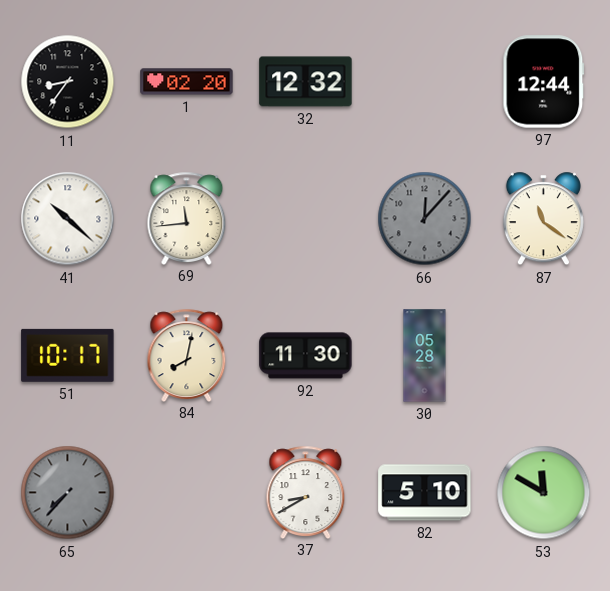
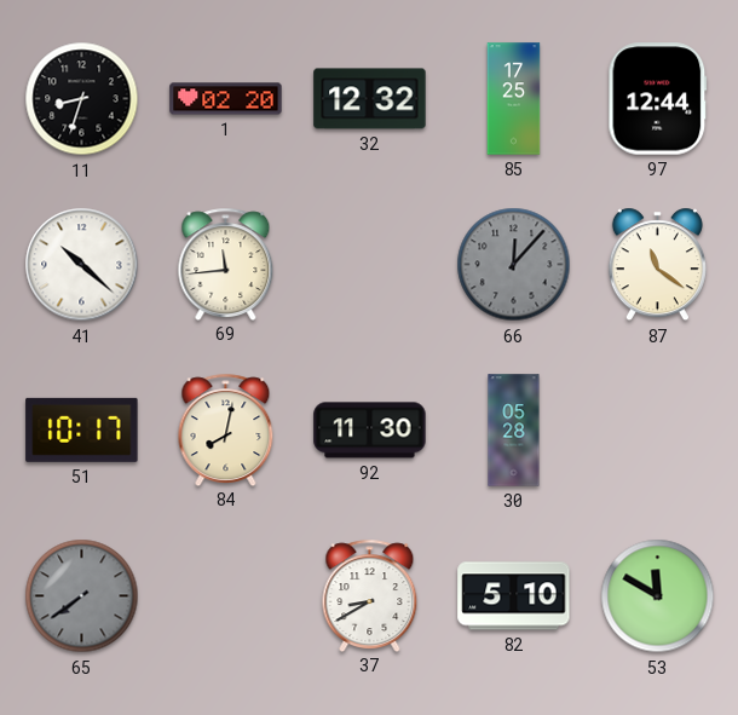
11: 8:36 -> 8:33 (82, 99)
85: none -> 17:25 (514, 99)
65: 7:37 -> 7:39 (82, 596)
